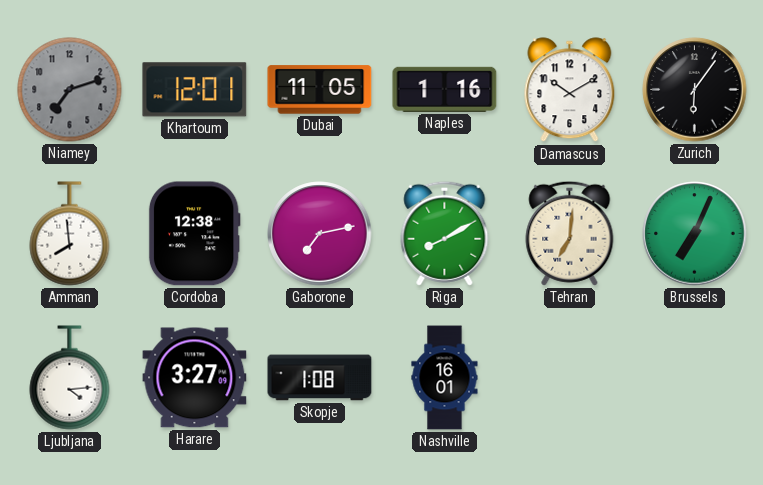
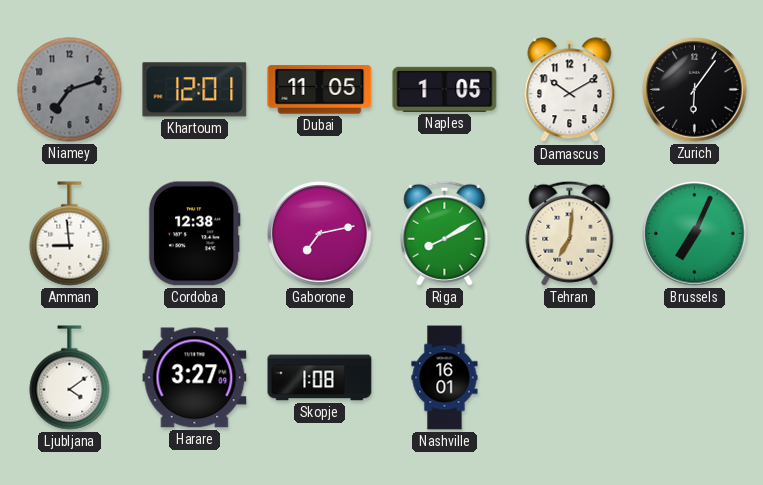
Naples: 1:16 -> 1:05 (445, 89)
Amman: 7:59 -> 8:59 (70, 234)
Ljubljana: 4:14 -> 4:09 (70, 378)
